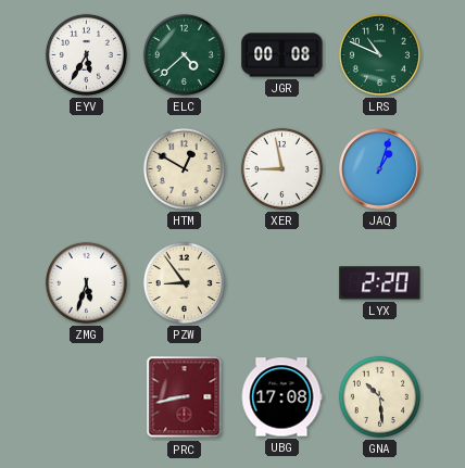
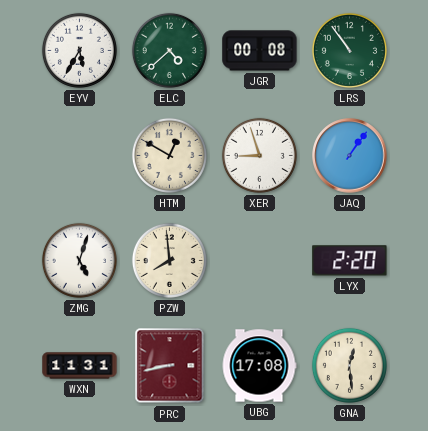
LRS: 10:49 -> 10:54 (349, 50)
XER: 8:58 -> 8:57 (259, 155)
JAQ: 1:03 -> 1:06 (350, 156)
ZMG: 5:33 -> 5:03 (79, 260)
PZW: 8:54 -> 7:59 (169, 260)
WXN: none -> 11:31 (80, 366)
GNA: 10:29 -> 12:29 (349, 365)
